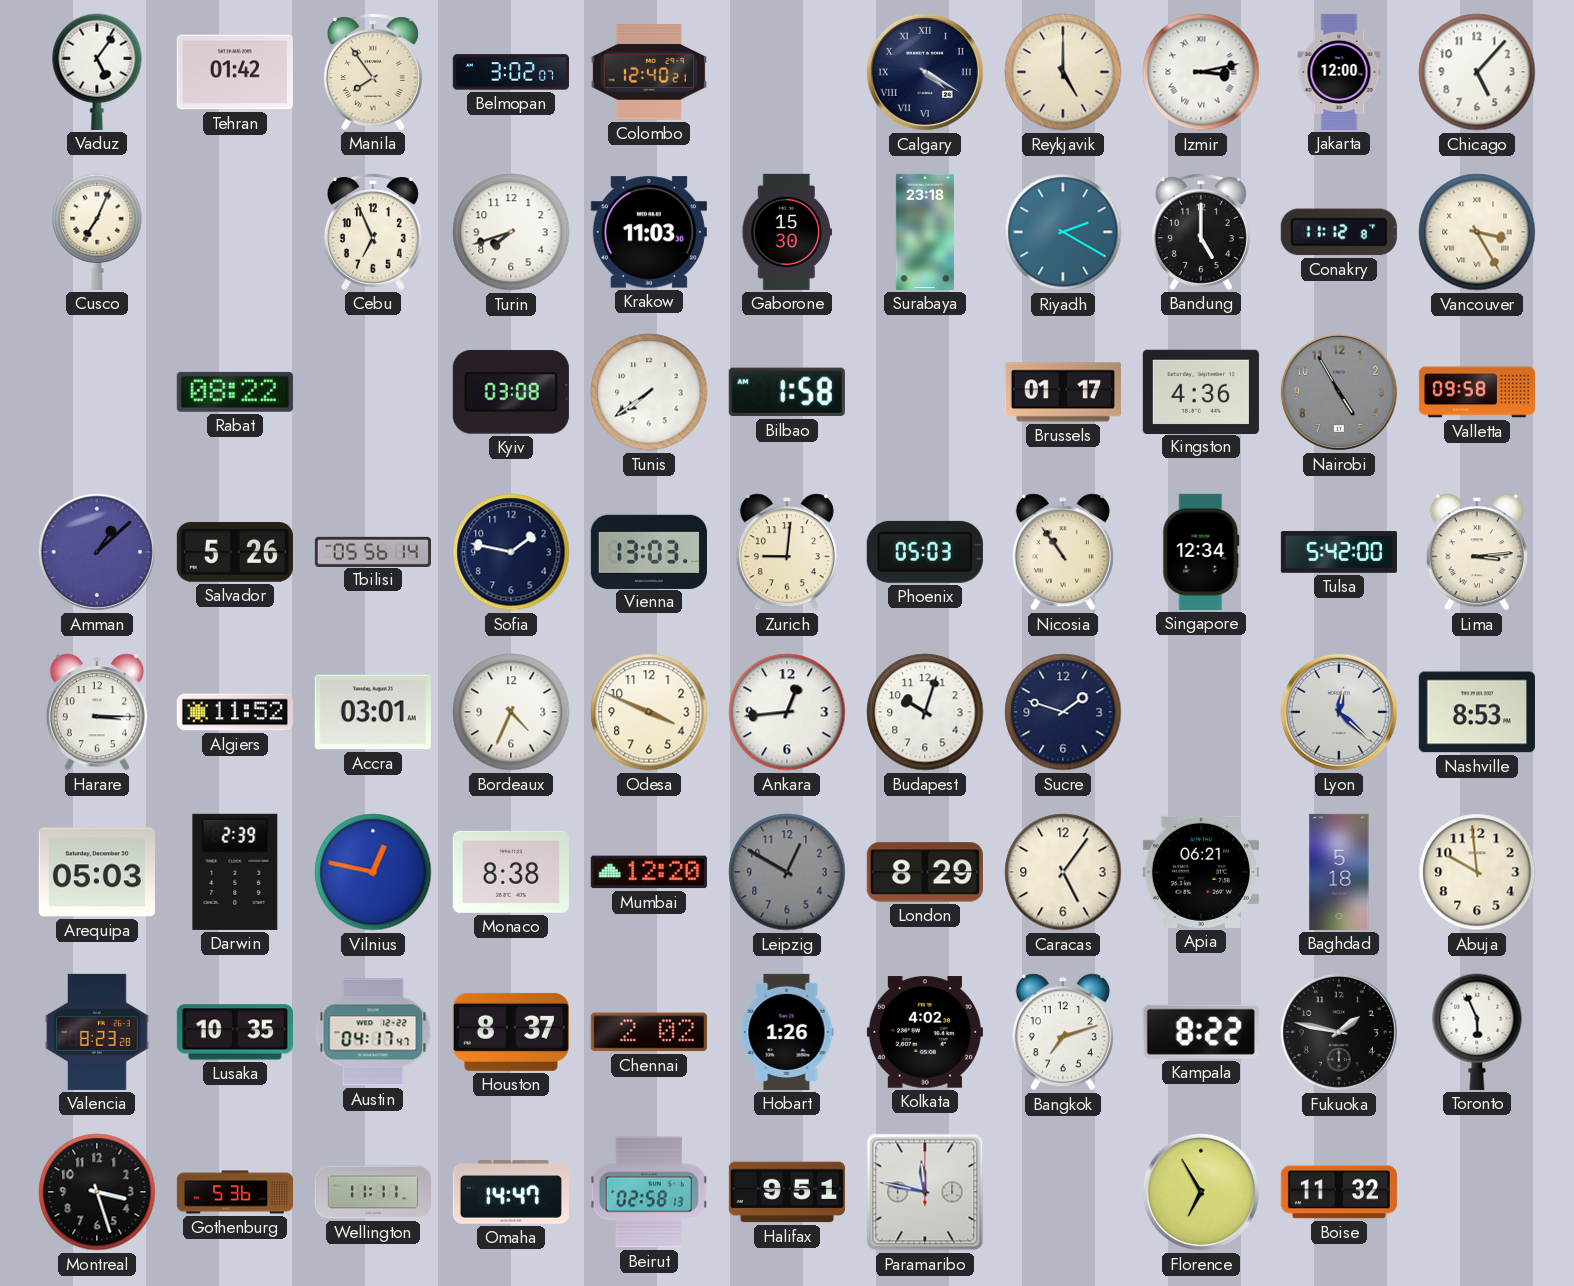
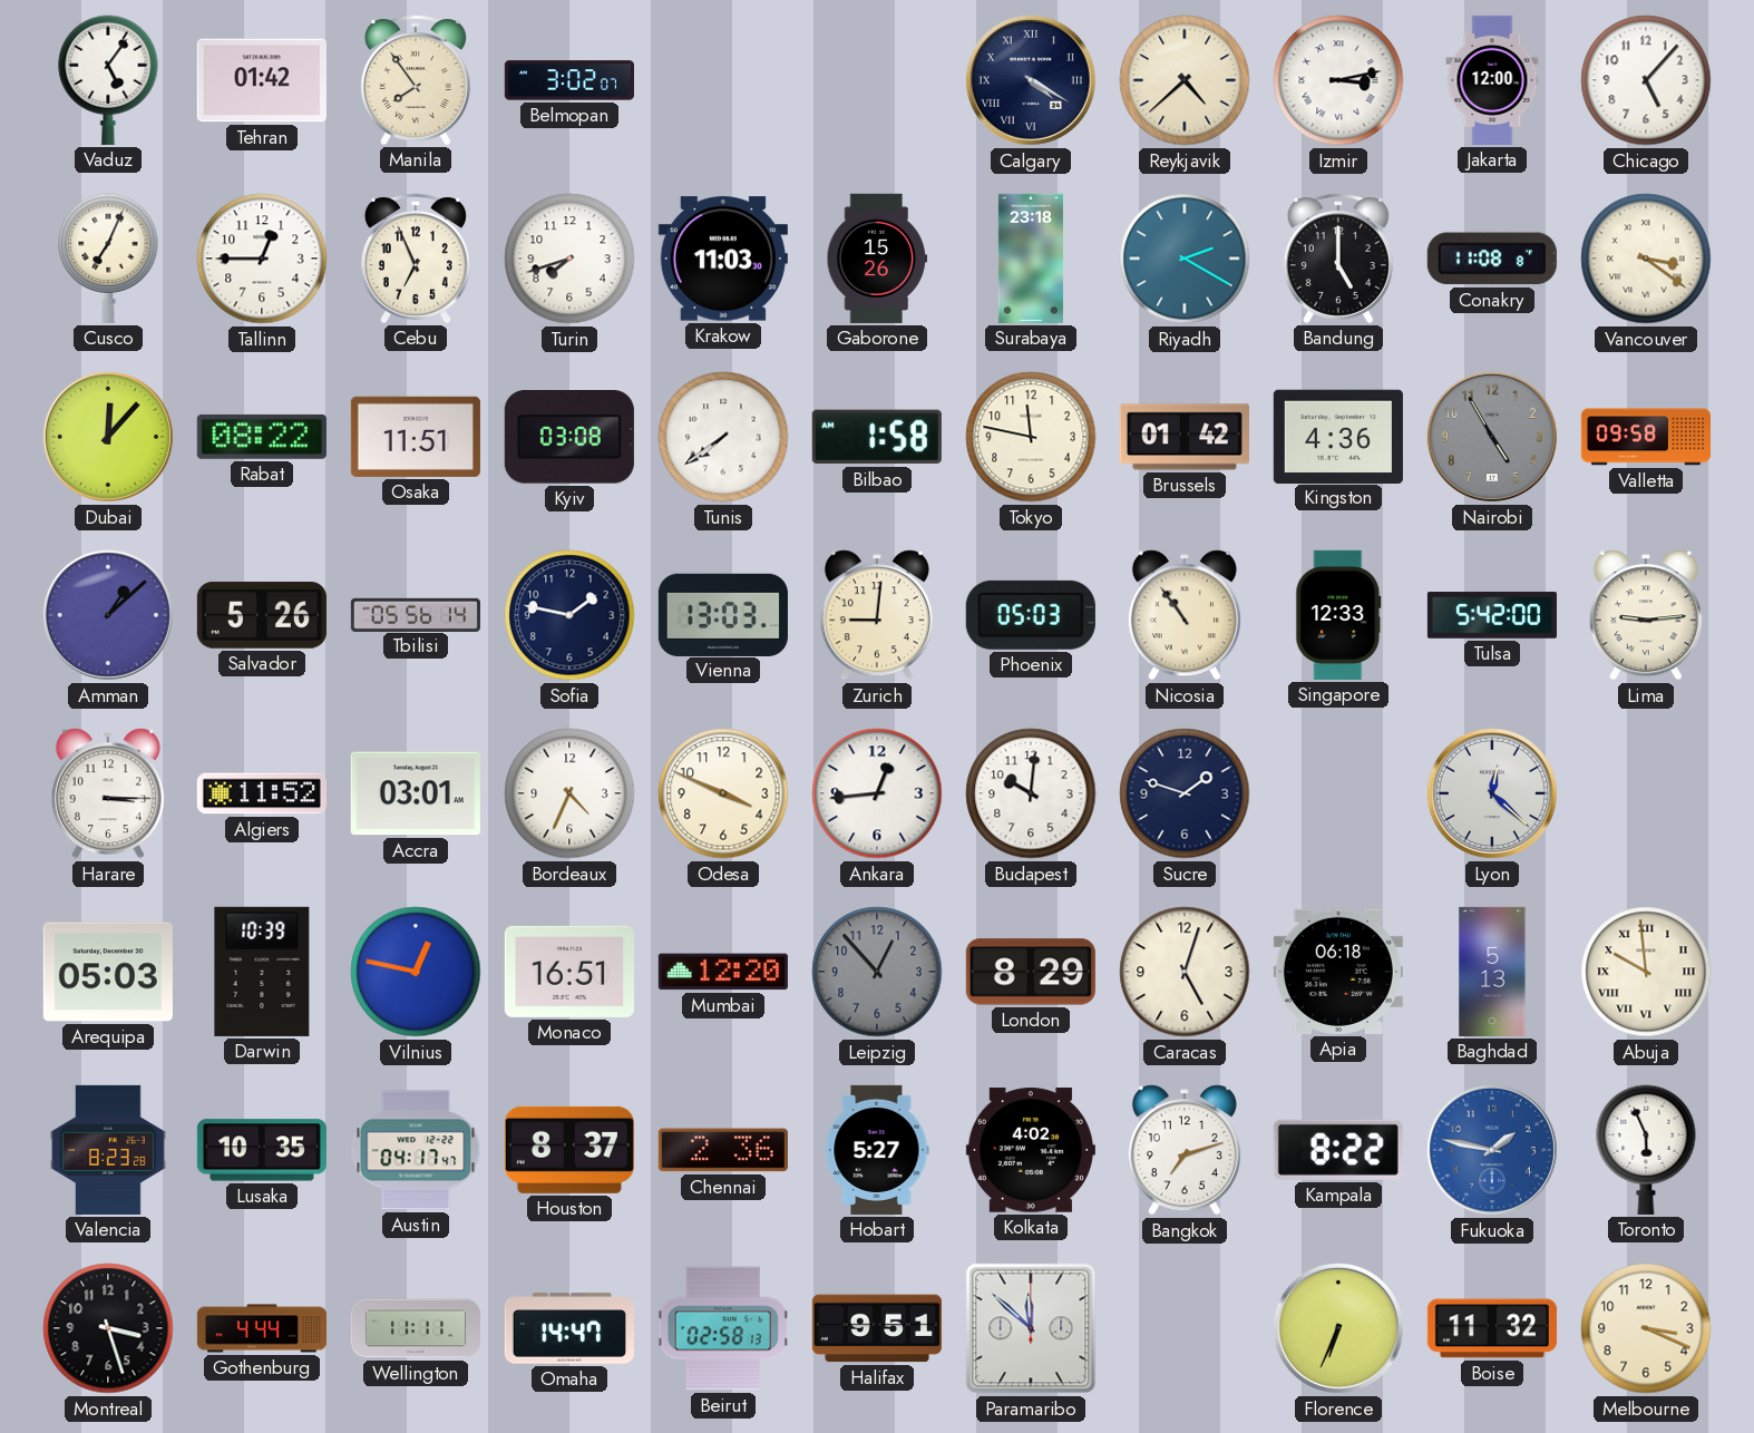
Colombo: 12:40 -> none (649, 72)
Reykjavik: 5:00 -> 4:38 (1185, 80)
Tallinn: none -> 12:45 (262, 259)
Gaborone: 15:30 -> 15:26 (877, 259)
Conakry: 11:12 -> 11:08 (1492, 259)
Vancouver: 3:25 -> 3:21 (1646, 259)
Dubai: none -> 12:07 (108, 437)
Osaka: none -> 11:51 (416, 437)
Tokyo: none -> 11:47 (1031, 437)
Brussels: 01:17 -> 01:42 (1185, 437)
Singapore: 12:34 -> 12:33 (1338, 615)
Lima: 3:14 -> 9:14 (1646, 615)
Budapest: 10:03 -> 10:01 (1031, 793)
Nashville: 8:53 -> none (1477, 712)
Darwin: 2:39 -> 10:39 (262, 972)
Monaco: 8:38 -> 16:51 (569, 972)
Leipzig: 12:50 -> 12:53 (877, 972)
Caracas: 5:06 -> 5:03 (1185, 972)
Apia: 06:21 -> 06:18 (1338, 972)
Baghdad: 5:18 -> 5:13 (1492, 972)
Abuja numerals: Arabic -> Roman (1646, 972)
Chennai: 2:02 -> 2:36 (723, 1150)
Hobart: 1:26 -> 5:27 (877, 1150)
Fukuoka dial: black -> blue (1492, 1150)
Gothenburg: 5:36 -> 4:44 (261, 1328)
Paramaribo: 11:47 -> 11:52 (1031, 1328)
Florence: 6:55 -> 6:34 (1338, 1328)
Melbourne: none -> 3:19 (1646, 1328)
